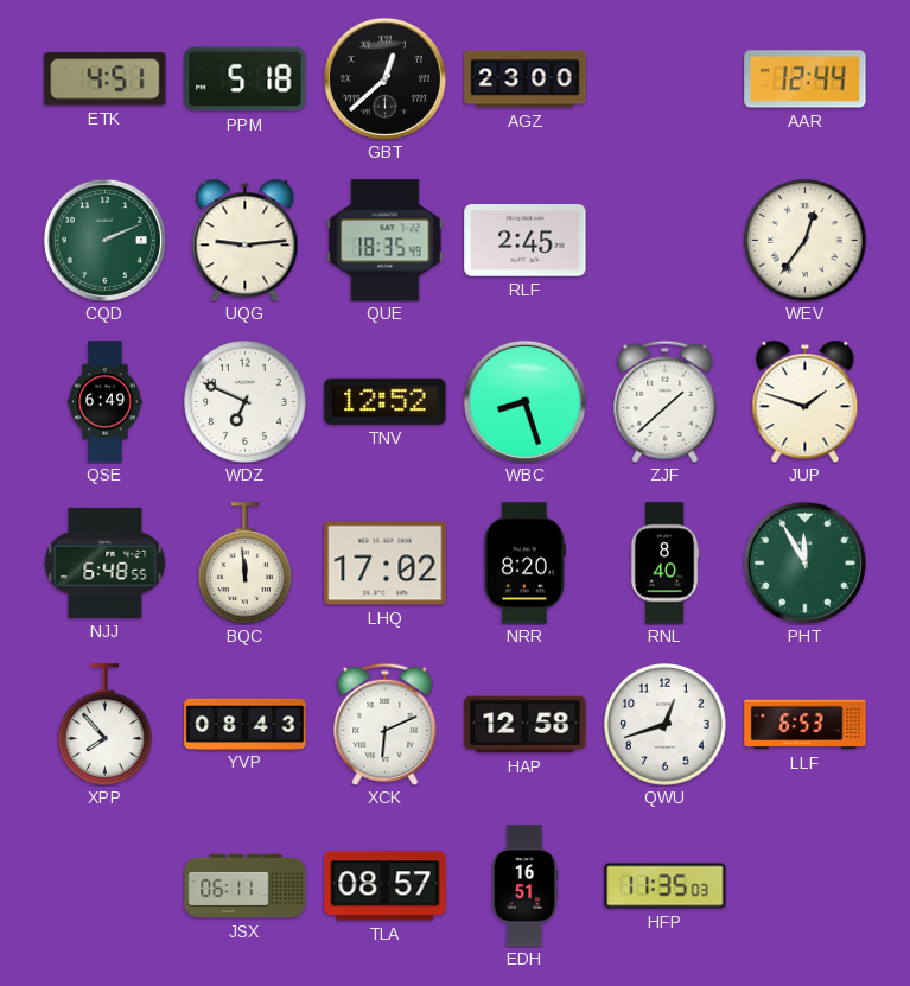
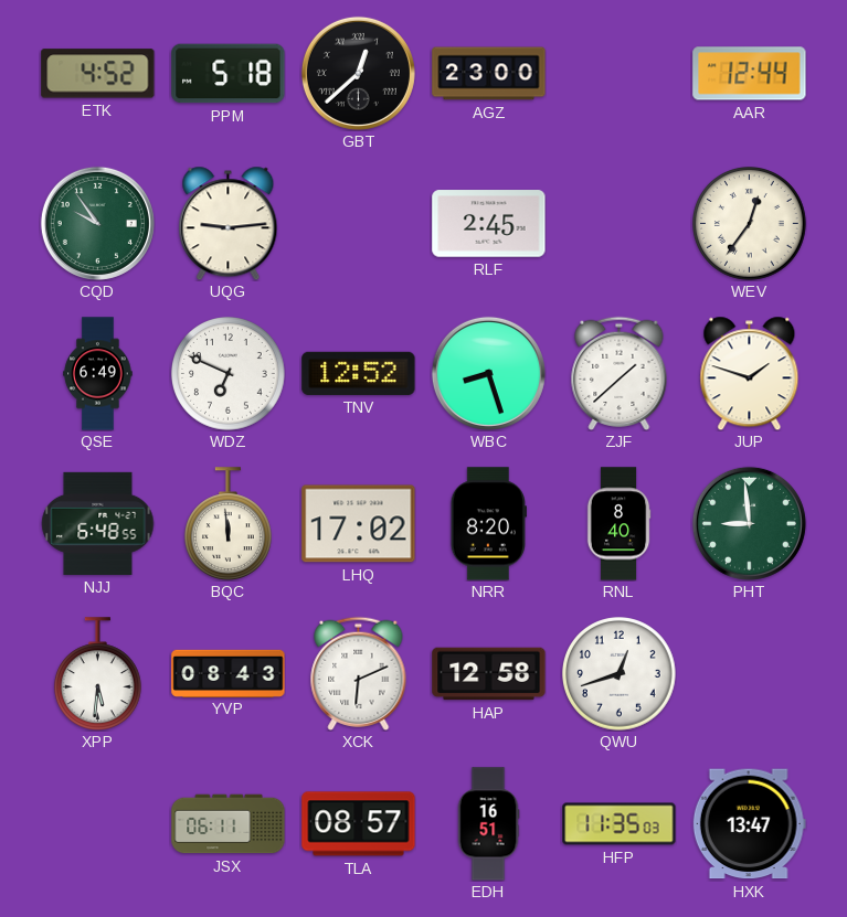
ETK: 4:51 -> 4:52 (98, 74)
CQD: 2:11 -> 9:54 (97, 223)
QUE: 18:35 -> none (386, 241)
PHT: 11:55 -> 8:59 (749, 523)
XPP: 7:53 -> 5:31 (98, 674)
LLF: 6:53 -> none (806, 725)
HXK: none -> 13:47 (749, 824)
